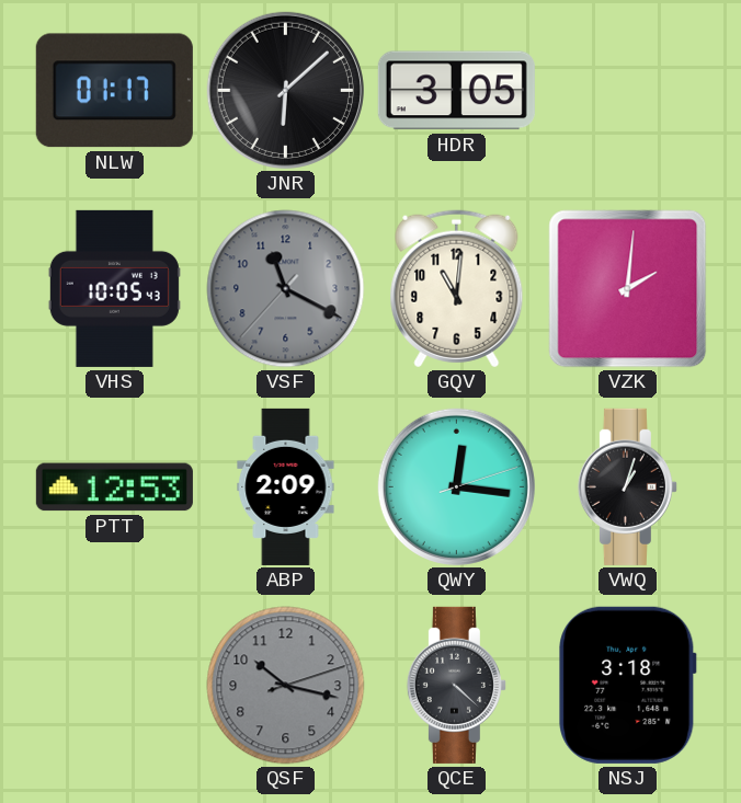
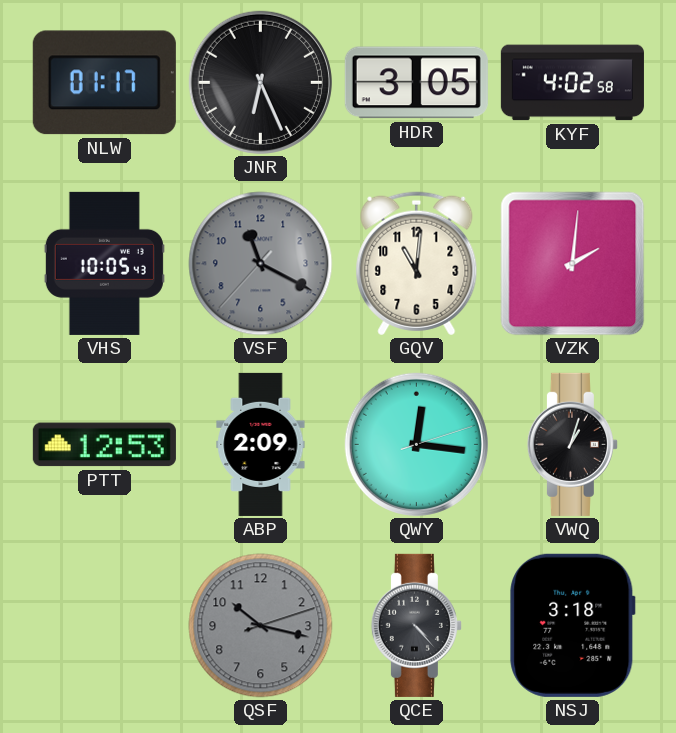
JNR: 6:08 -> 6:26 (260, 82)
KYF: none -> 4:02 (572, 83)
QCE: 4:22 -> 4:23 (416, 625)
